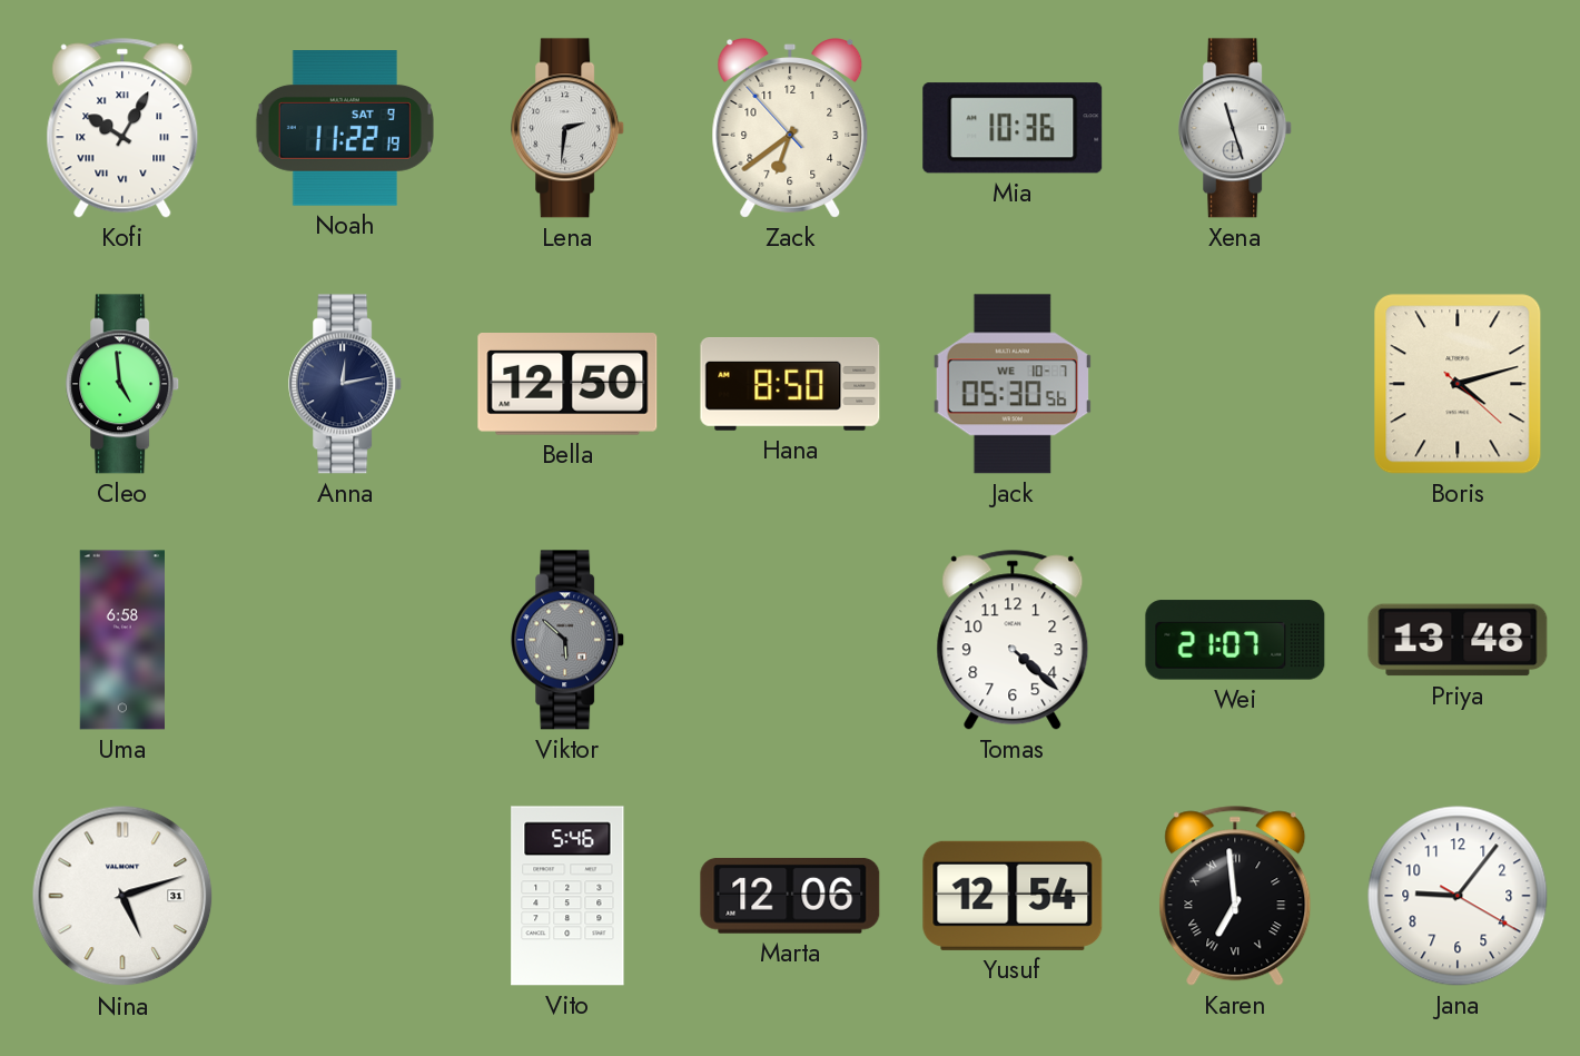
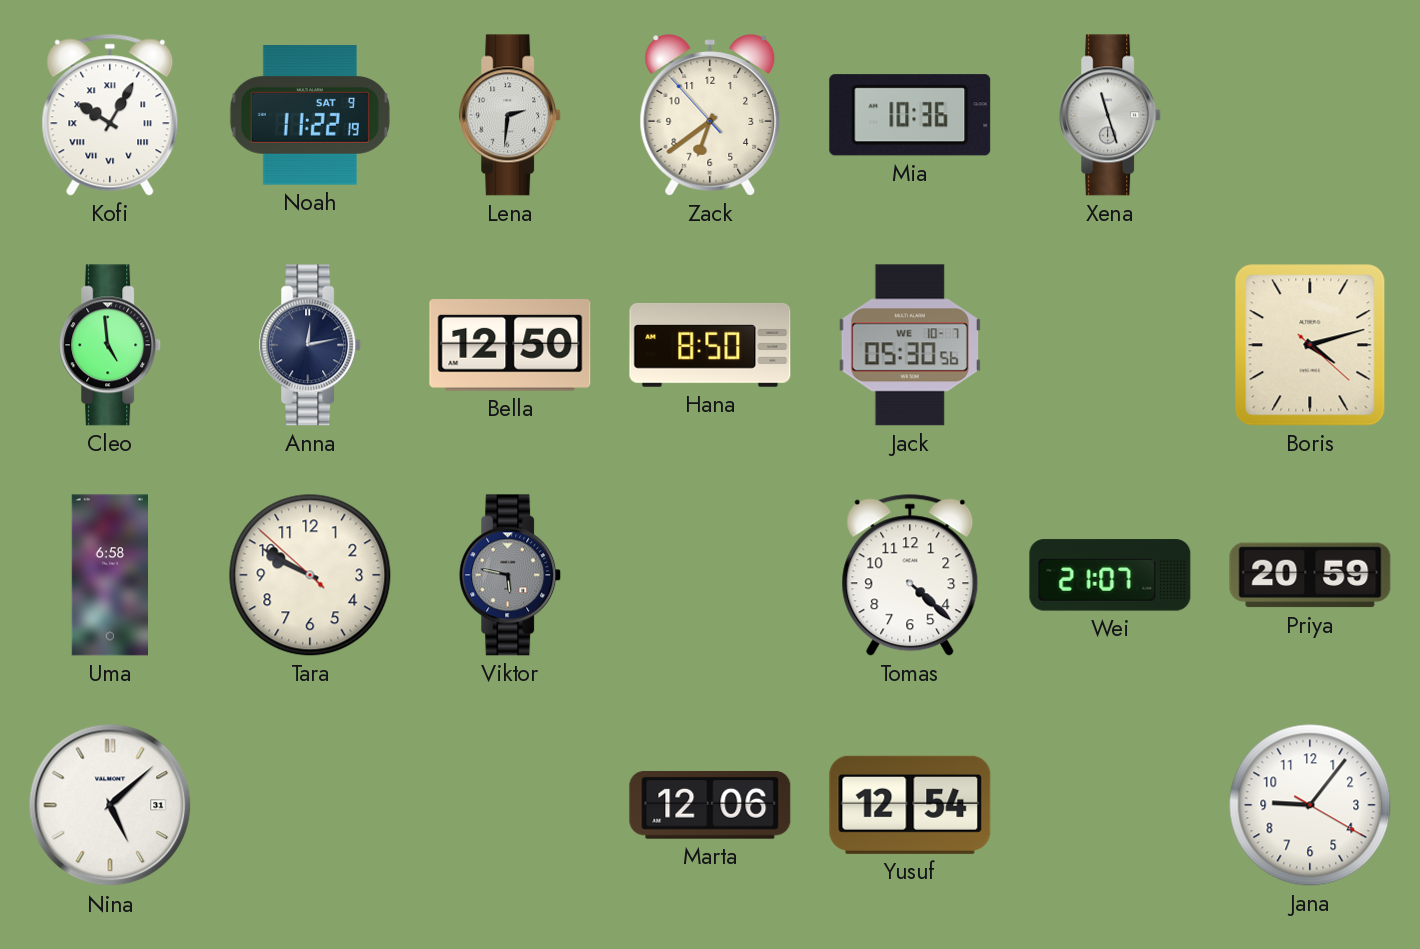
Tara: none -> 9:49 (310, 575)
Viktor: 5:52 -> 5:47 (511, 575)
Priya: 13:48 -> 20:59 (1310, 575)
Nina: 5:12 -> 5:08 (110, 805)
Vito: 5:46 -> none (567, 896)
Karen: 6:59 -> none (1235, 896)
